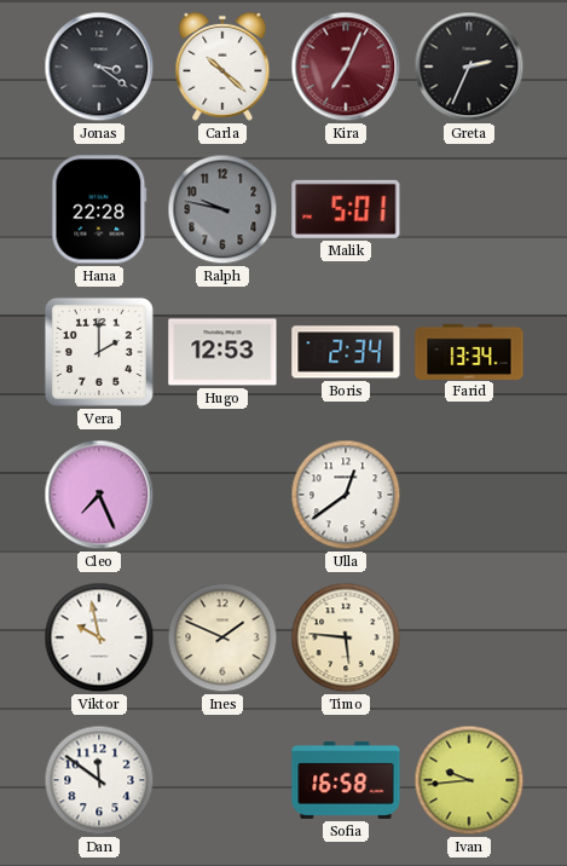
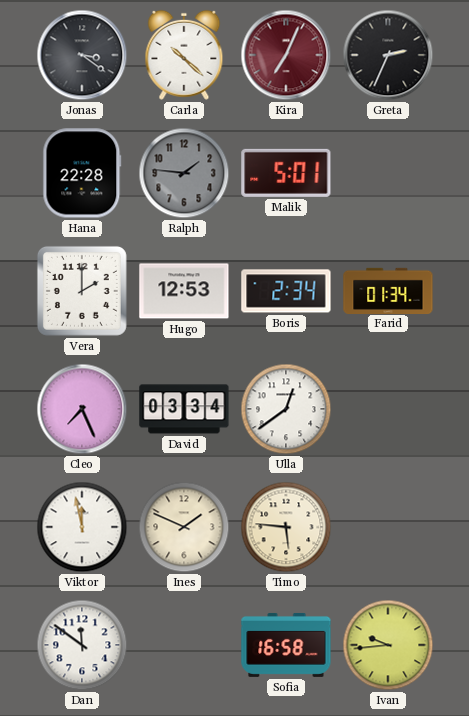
Ralph: 9:47 -> 1:46 (184, 173)
Farid: 13:34 -> 01:34 (388, 290)
David: none -> 03:34 (184, 409)
Viktor: 9:58 -> 11:58 (82, 527)
